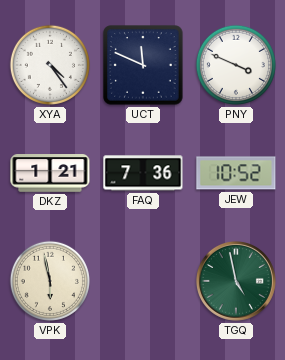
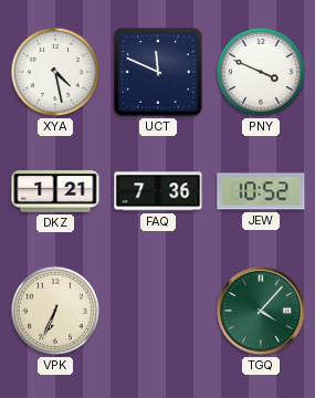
XYA: 4:24 -> 4:28 (55, 72)
VPK: 5:58 -> 6:34 (55, 311)
TGQ: 4:58 -> 4:07 (261, 311)
